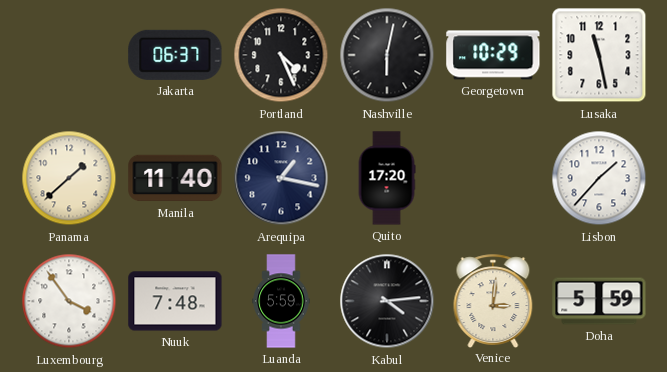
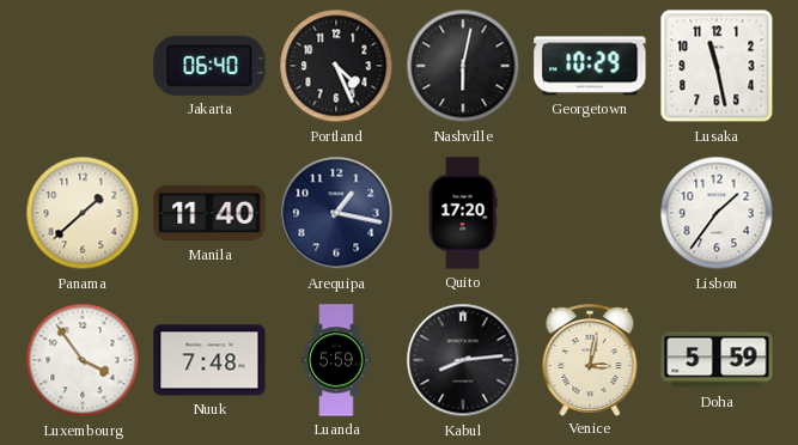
Jakarta: 06:37 -> 06:40 (209, 66)
Lisbon: 1:37 -> 1:36 (717, 213)
Kabul: 4:14 -> 8:14 (463, 360)
Venice: 3:01 -> 3:02 (590, 360)
